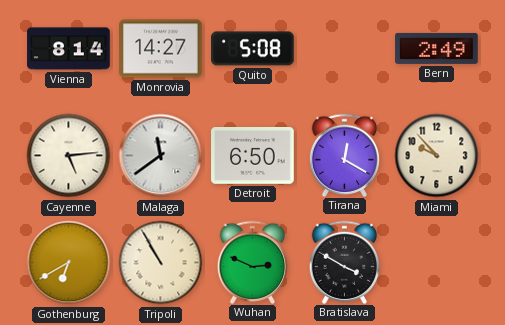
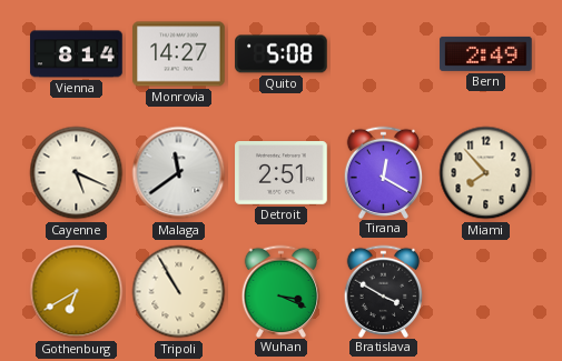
Cayenne: 5:14 -> 5:19 (77, 173)
Detroit: 6:50 -> 2:51 (282, 173)
Miami: 9:53 -> 7:53 (486, 173)
Wuhan: 2:49 -> 3:19 (282, 291)
